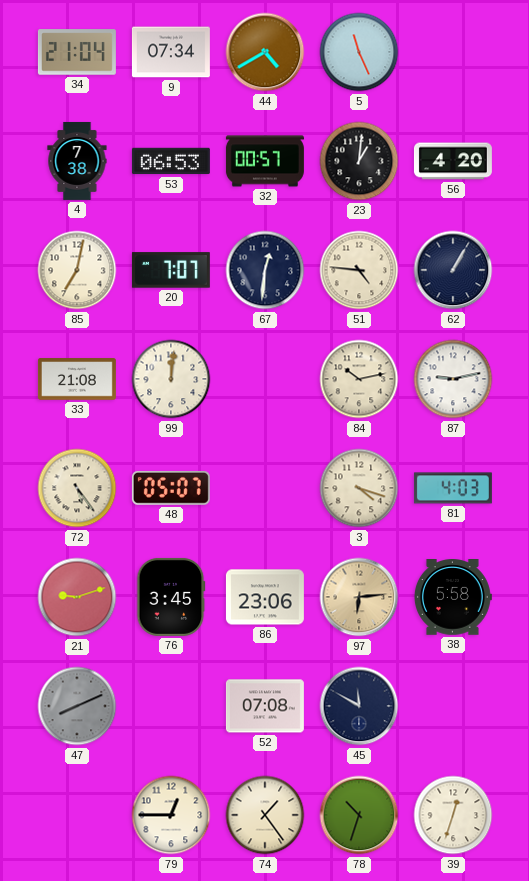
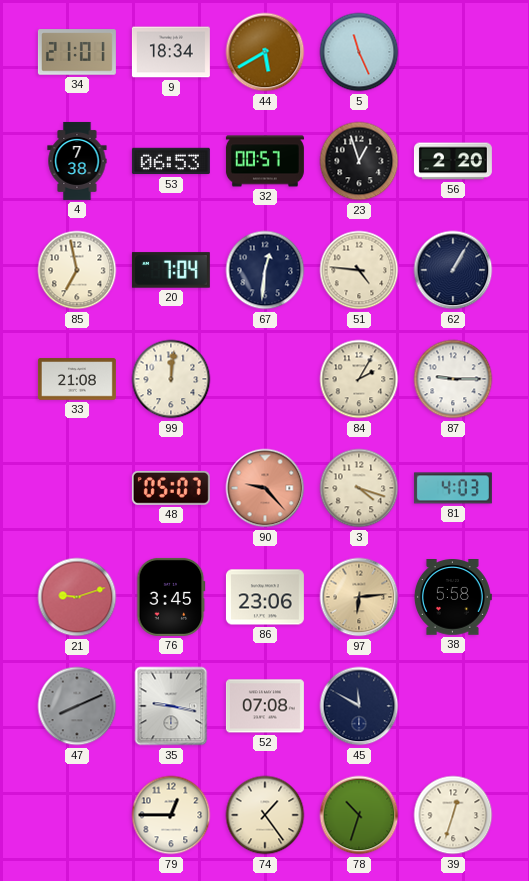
34: 21:04 -> 21:01 (77, 52)
9: 07:34 -> 18:34 (171, 52)
44: 4:40 -> 5:40 (265, 52)
23: 1:01 -> 12:57 (359, 161)
56: 4:20 -> 2:20 (453, 161)
85: 7:02 -> 6:58 (77, 270)
20: 7:07 -> 7:04 (171, 270)
84: 10:13 -> 2:05 (359, 379)
87: 9:13 -> 9:15 (453, 379)
72: 5:24 -> none (77, 488)
90: none -> 9:23 (265, 488)
35: none -> 9:17 (171, 706)
